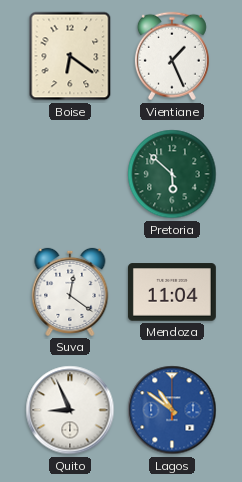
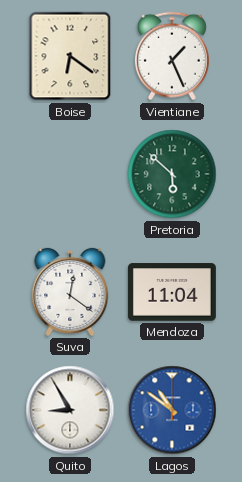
Quito: 8:56 -> 8:55 (70, 410)
